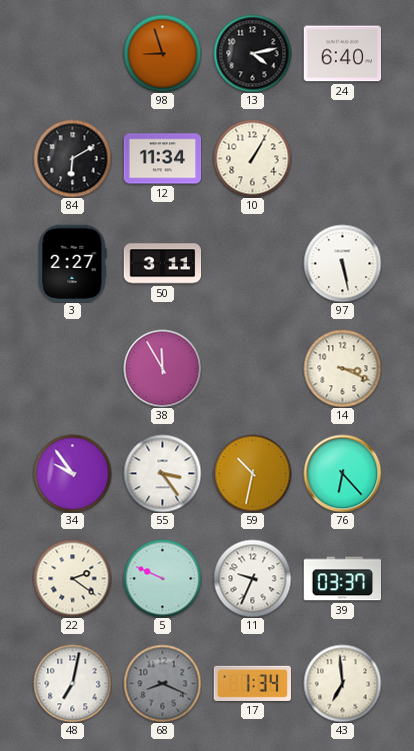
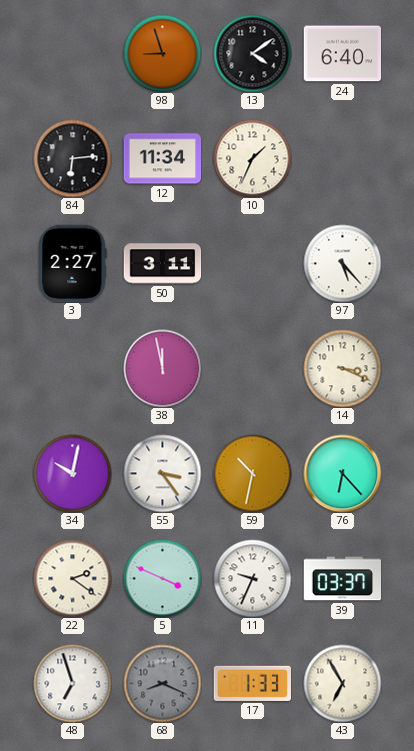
13: 4:13 -> 4:09 (252, 53)
84: 6:10 -> 6:14 (72, 158)
10: 1:05 -> 1:34 (252, 158)
97: 5:28 -> 5:23 (342, 263)
38: 11:55 -> 11:58 (162, 368)
34: 9:54 -> 10:02 (72, 473)
5: 9:49 -> 3:49 (162, 578)
48: 7:02 -> 6:57 (72, 683)
17: 1:34 -> 1:33 (252, 683)
43: 6:59 -> 6:55 (342, 683)
